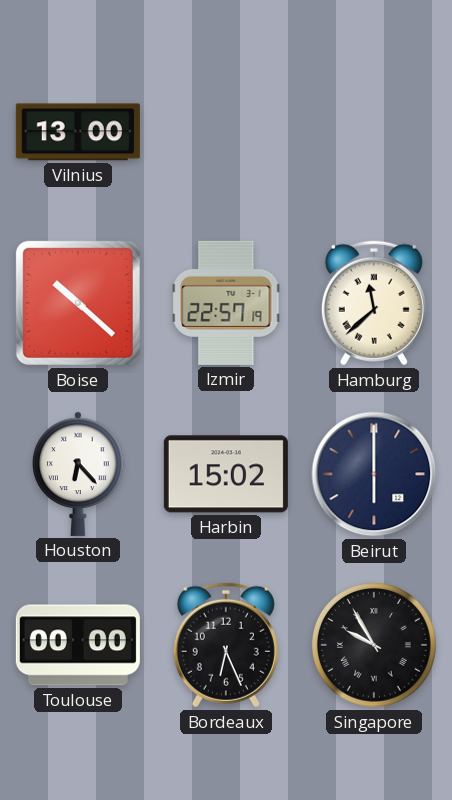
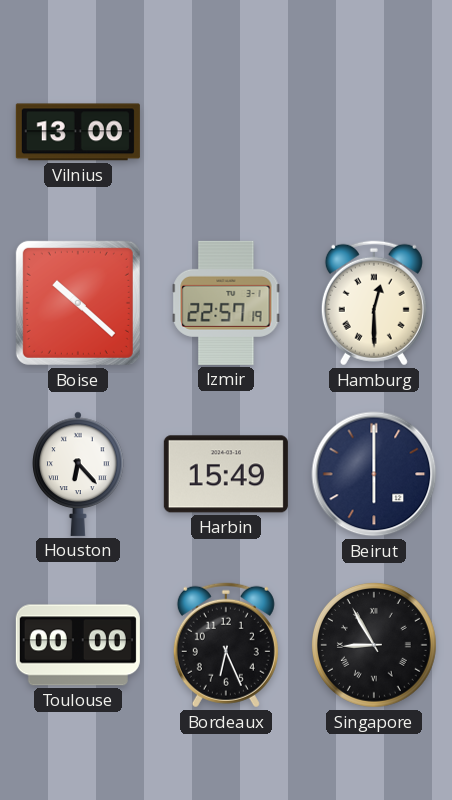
Hamburg: 11:38 -> 12:30 (374, 303)
Harbin: 15:02 -> 15:49 (226, 474)
Singapore: 9:55 -> 8:55 (374, 645)
